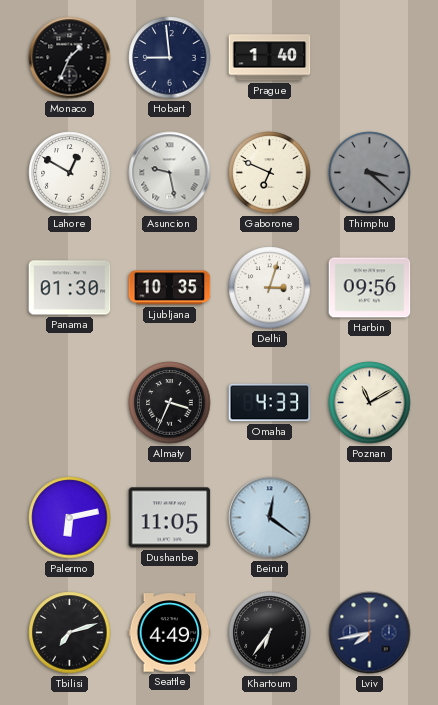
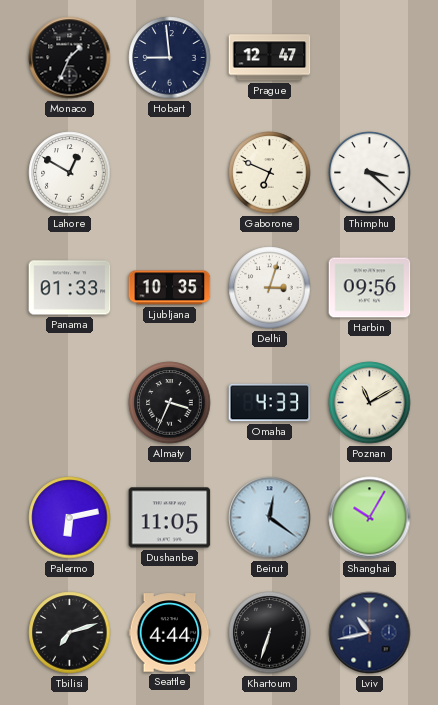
Prague: 1:40 -> 12:47 (270, 58)
Asuncion: 9:28 -> none (170, 173)
Thimphu dial: grey -> white (370, 173)
Panama: 01:30 -> 01:33 (70, 288)
Shanghai: none -> 10:05 (370, 518)
Seattle: 4:49 -> 4:44 (170, 633)
Khartoum: 6:36 -> 6:33 (270, 633)
Lviv: 7:43 -> 10:43 (370, 633)
